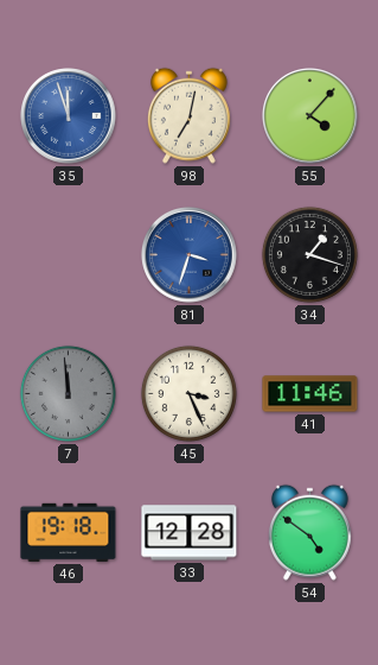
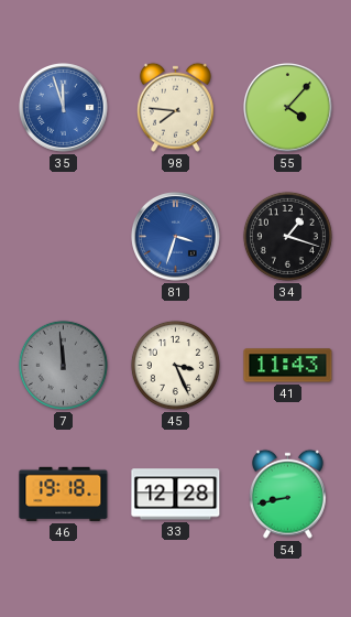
98: 7:02 -> 7:46 (175, 107)
41: 11:46 -> 11:43 (288, 366)
54: 4:51 -> 8:43 (287, 494)
